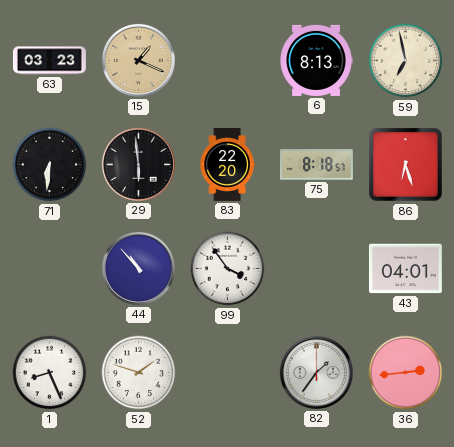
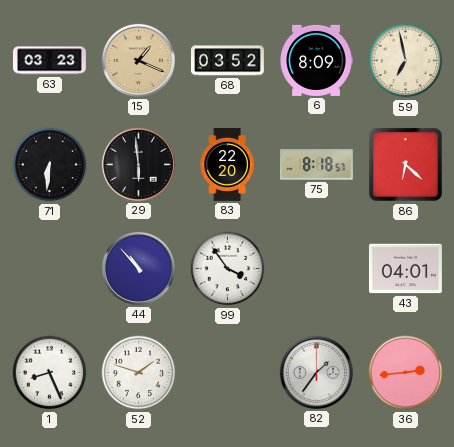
68: none -> 03:52 (228, 61)
6: 8:13 -> 8:09 (316, 60)
86: 6:27 -> 6:22 (406, 165)
